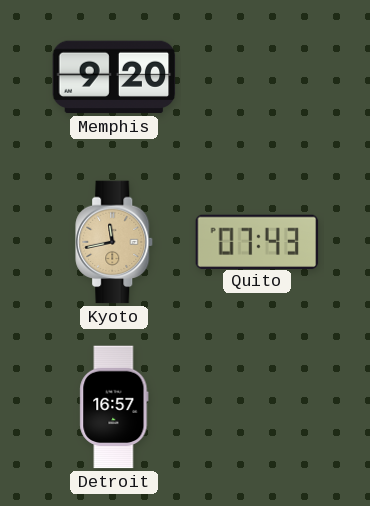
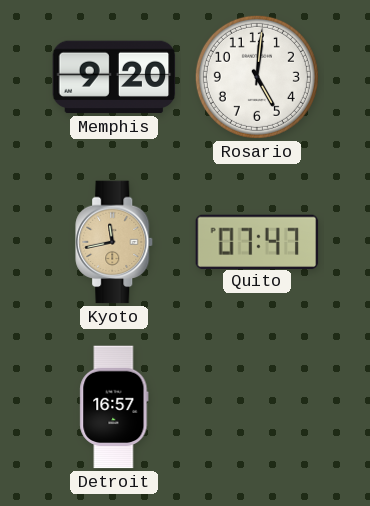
Rosario: none -> 5:01 (257, 77)
Quito: 07:43 -> 07:47 (257, 241)
